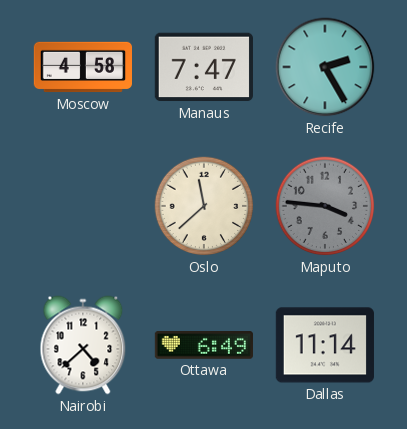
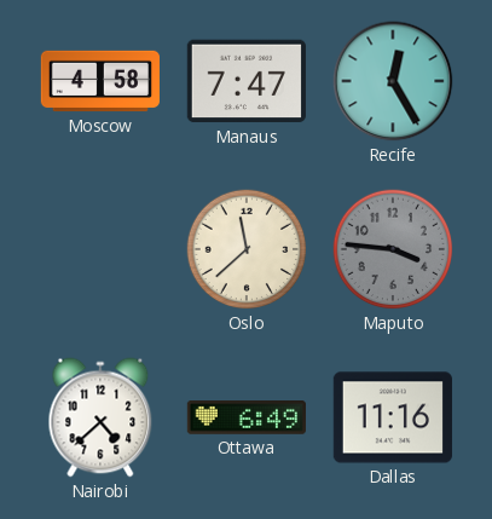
Recife: 2:25 -> 12:25 (393, 81)
Dallas: 11:14 -> 11:16 (393, 417)
